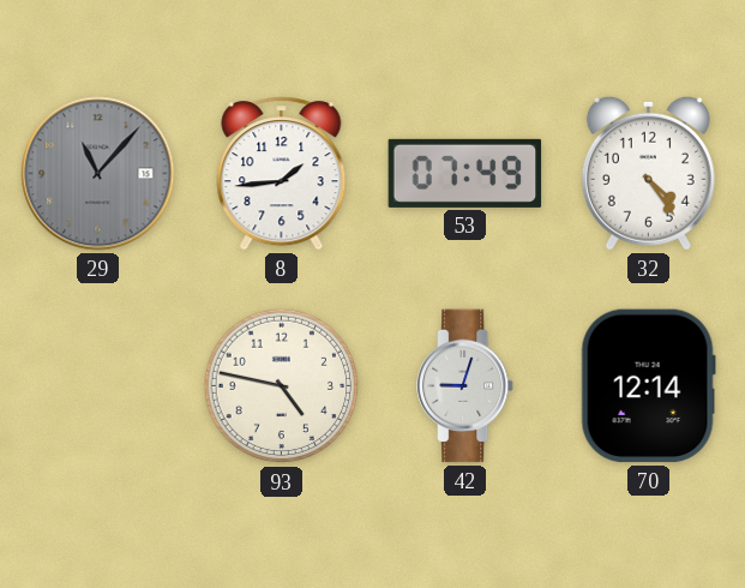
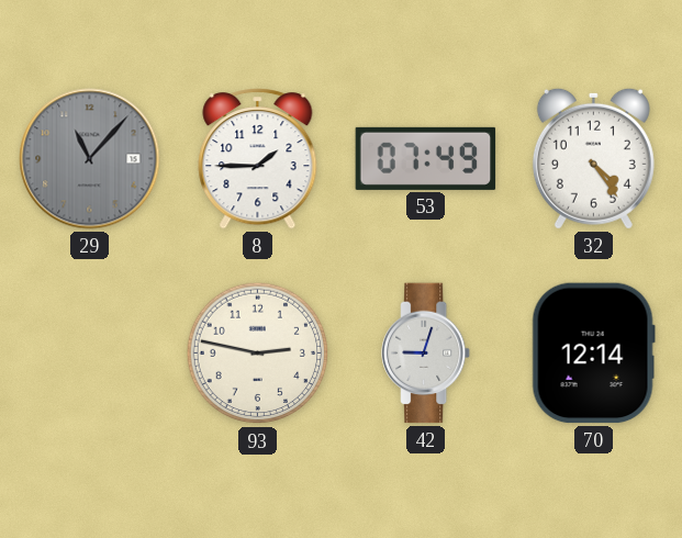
8: 1:44 -> 1:45 (258, 159)
93: 4:47 -> 2:47 (258, 354)
